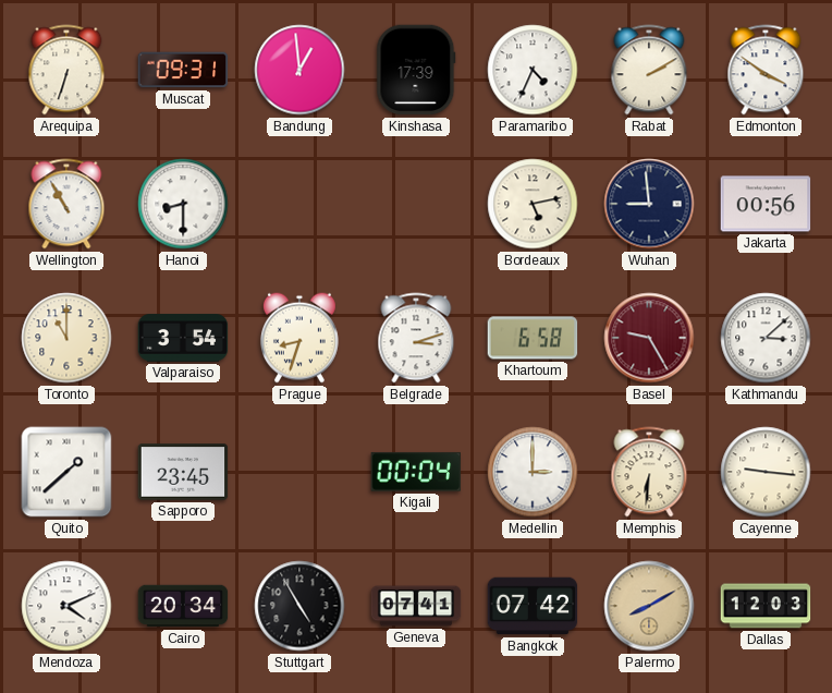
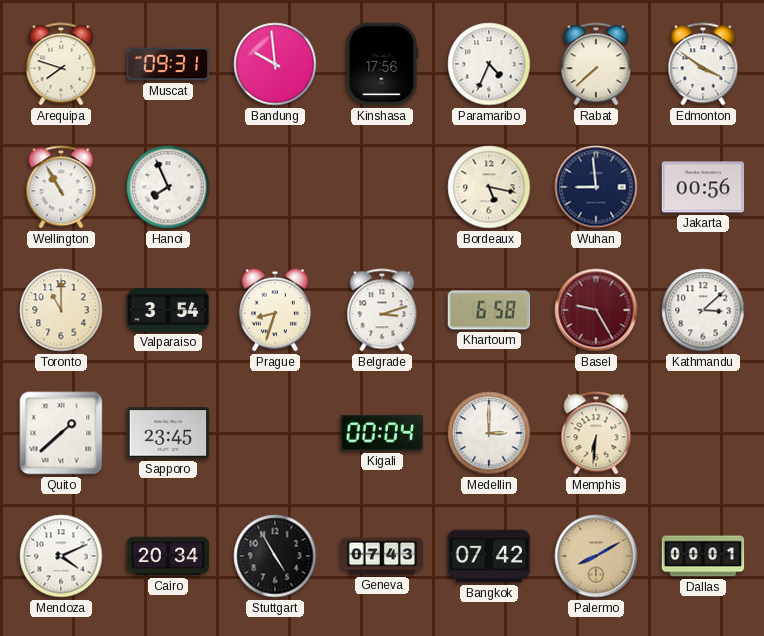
Arequipa: 6:33 -> 7:48 (61, 64)
Bandung: 12:59 -> 9:59 (275, 64)
Kinshasa: 17:39 -> 17:56 (382, 64)
Rabat: 2:10 -> 7:38 (596, 64)
Hanoi: 8:30 -> 7:56 (168, 187)
Bordeaux: 5:13 -> 5:17 (489, 187)
Cayenne: 9:16 -> none (766, 472)
Geneva: 07:41 -> 07:43 (382, 556)
Dallas: 12:03 -> 00:01 (703, 556)
